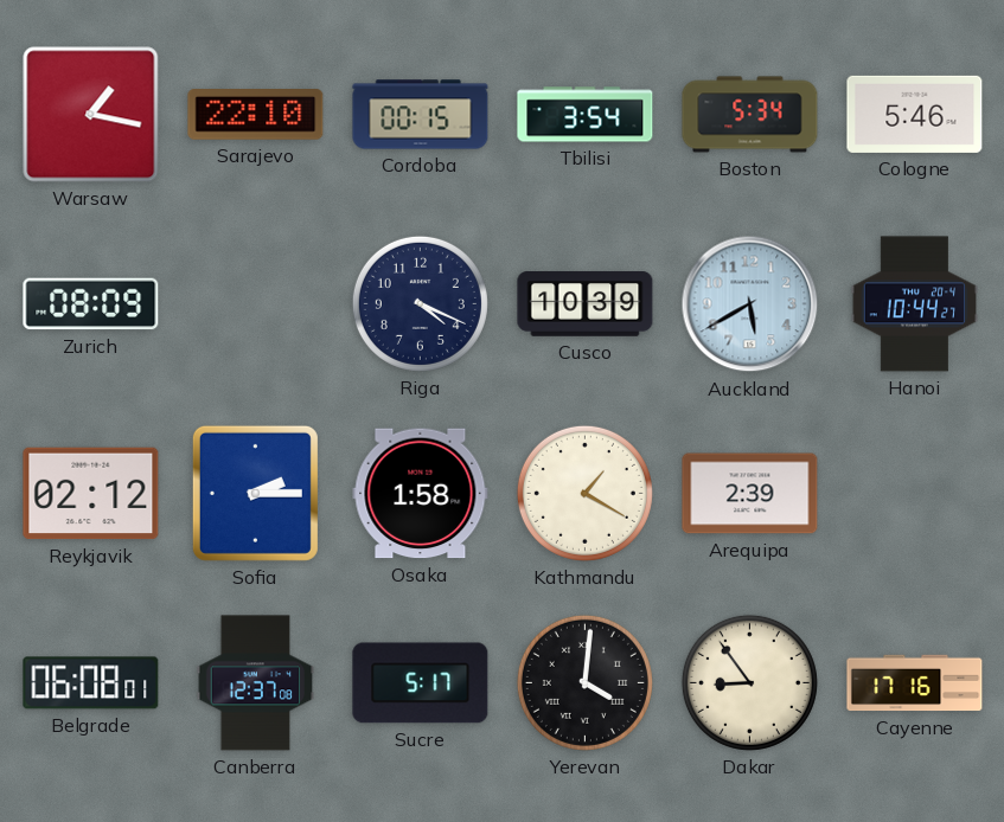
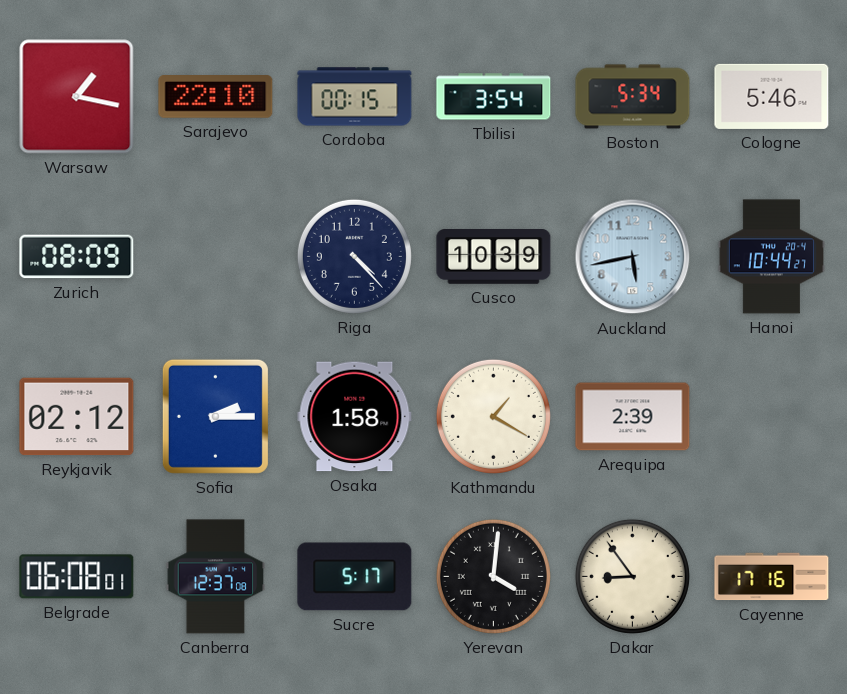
Riga: 4:19 -> 4:23 (354, 256)
Auckland: 5:40 -> 5:43 (633, 257)
